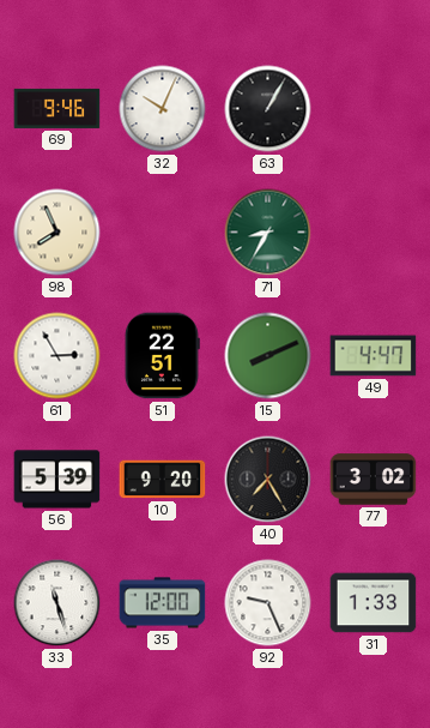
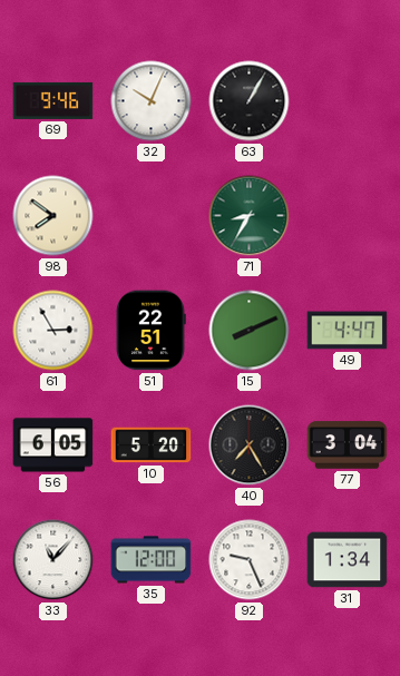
98: 7:56 -> 7:51 (53, 216)
56: 5:39 -> 6:05 (53, 445)
10: 9:20 -> 5:20 (152, 445)
77: 3:02 -> 3:04 (348, 445)
33: 11:27 -> 11:07 (53, 560)
31: 1:33 -> 1:34 (348, 560)
